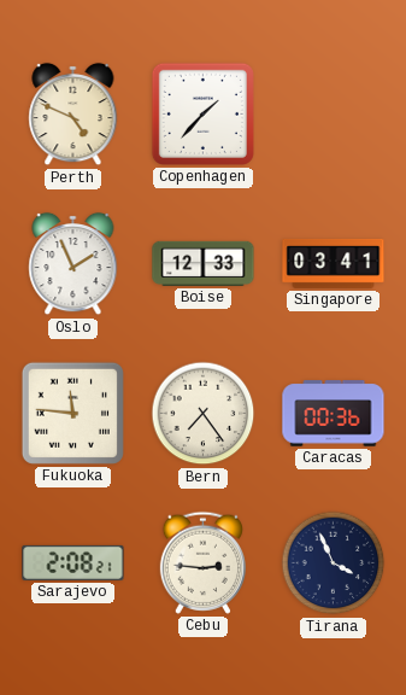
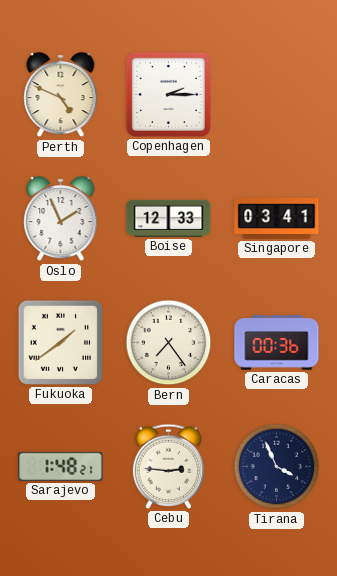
Copenhagen: 1:37 -> 2:15 (168, 94)
Fukuoka: 11:46 -> 1:39 (60, 342)
Sarajevo: 2:08 -> 1:48 (61, 466)
